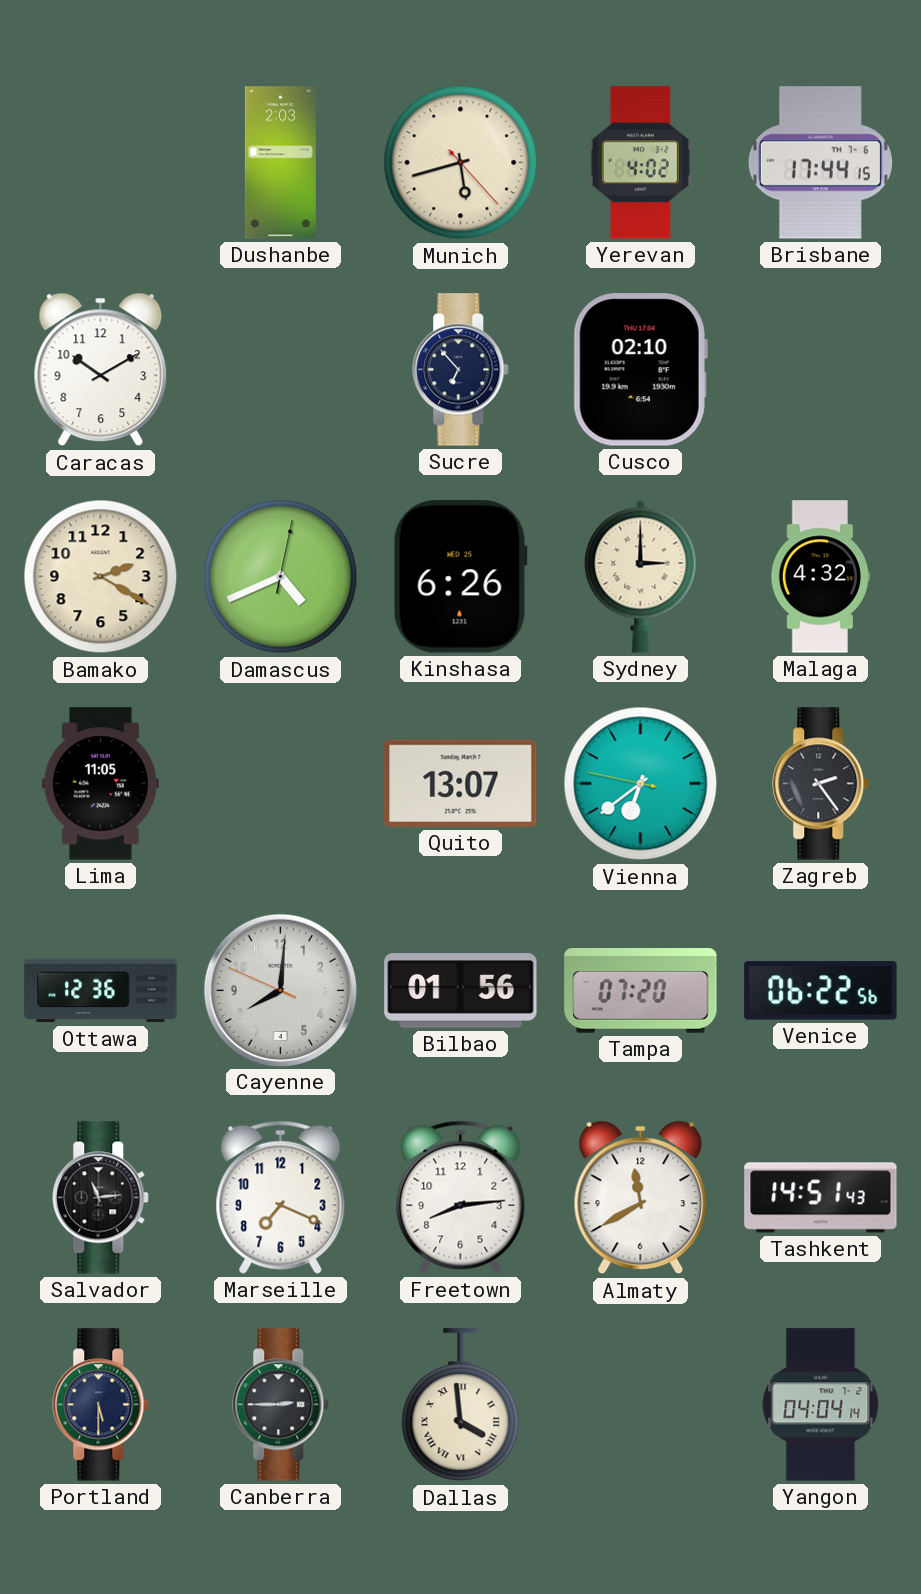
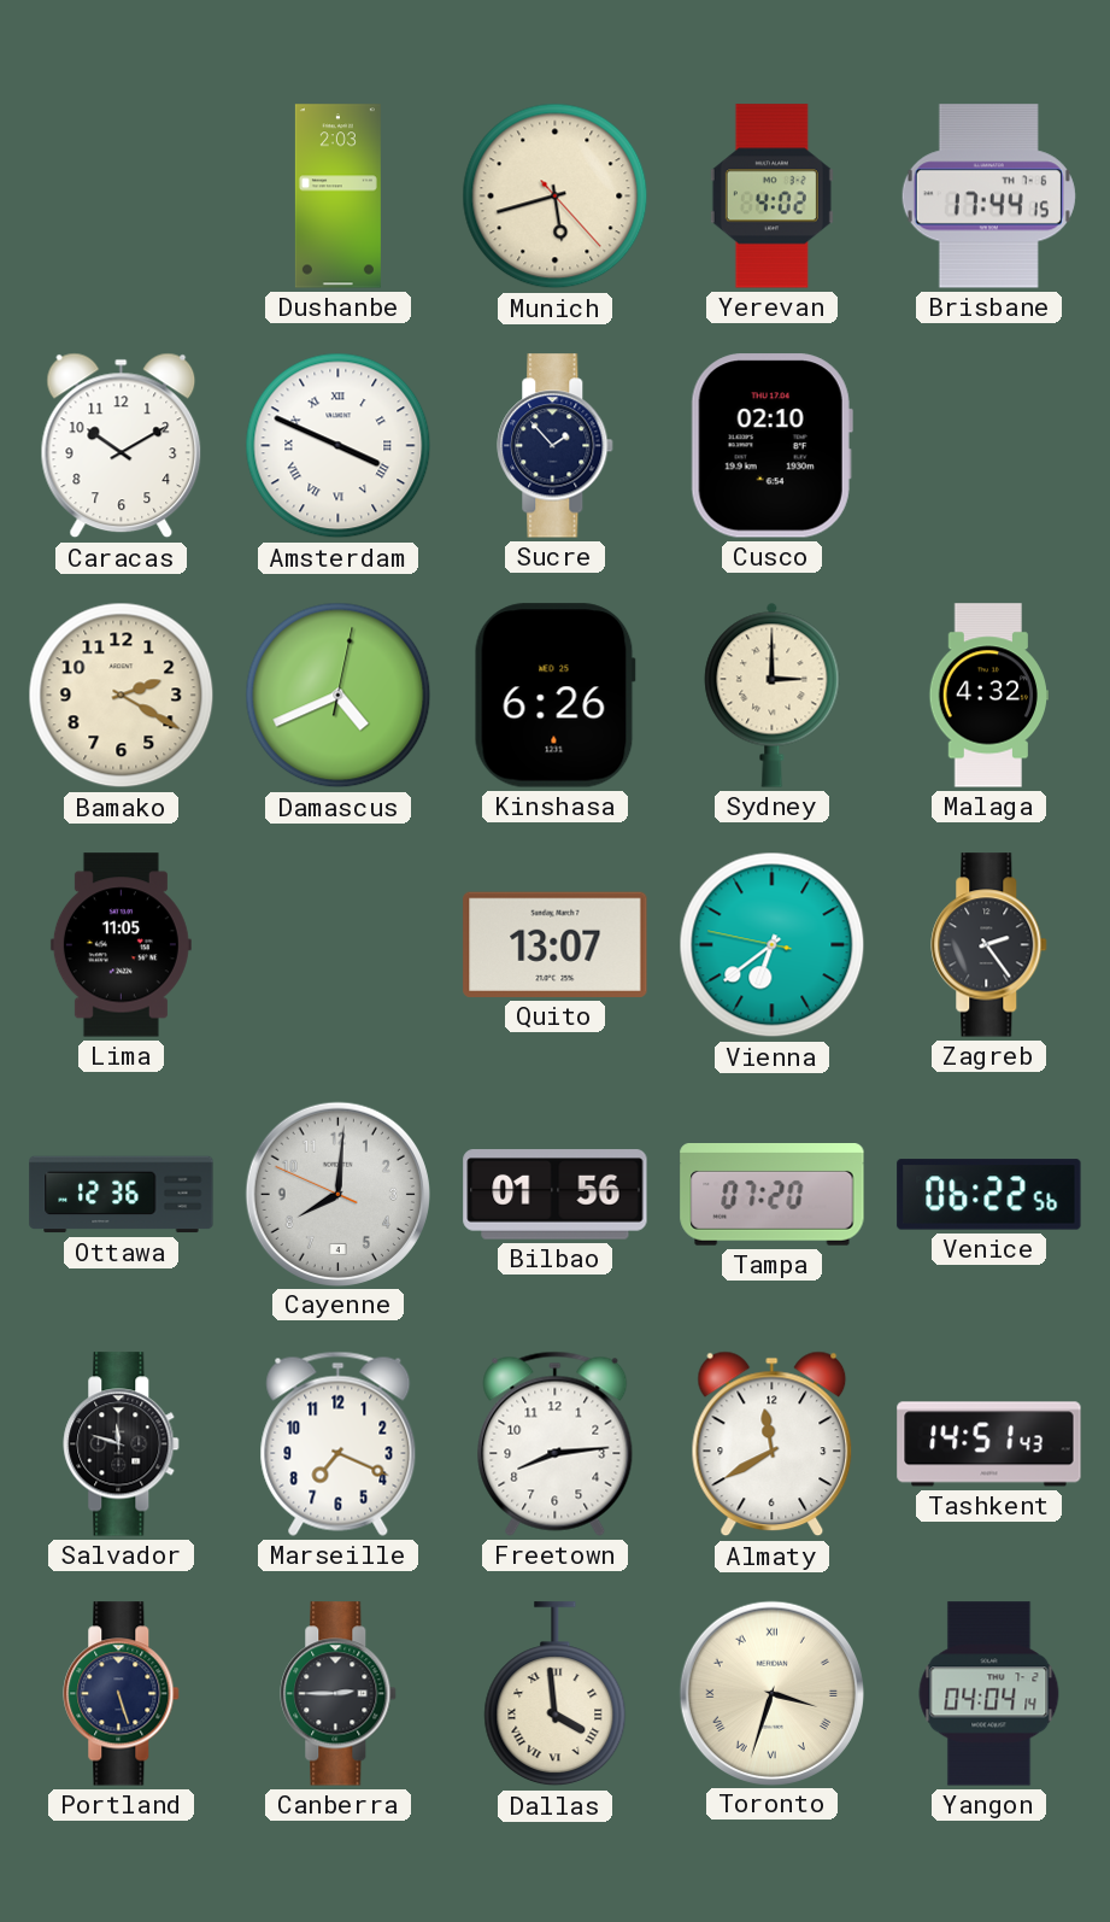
Amsterdam: none -> 3:49 (339, 446)
Sucre: 6:53 -> 1:53 (556, 446)
Salvador: 11:14 -> 11:48 (122, 1445)
Portland: 5:30 -> 5:27 (122, 1694)
Toronto: none -> 3:33 (771, 1693)
